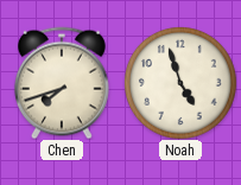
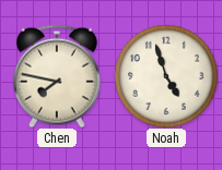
Chen: 7:42 -> 7:47 (57, 76)
